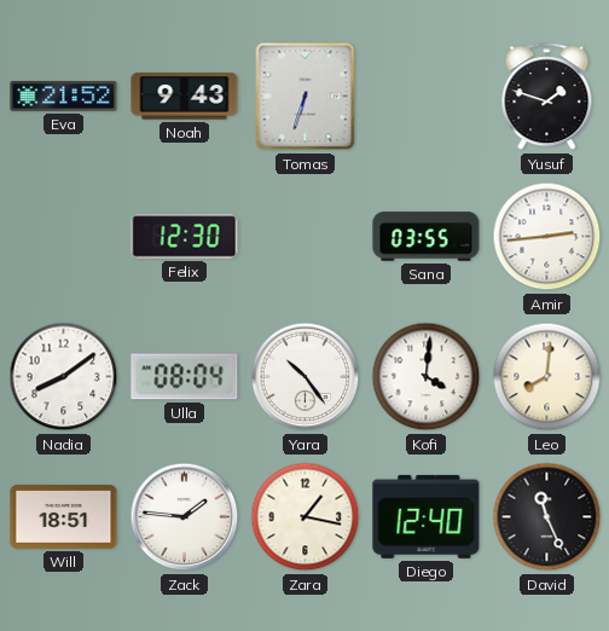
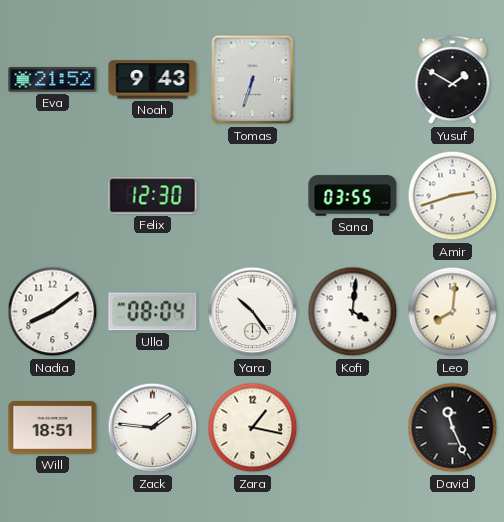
Yusuf: 1:48 -> 1:50 (453, 80)
Amir: 2:44 -> 2:42 (453, 196)
Diego: 12:40 -> none (427, 516)
